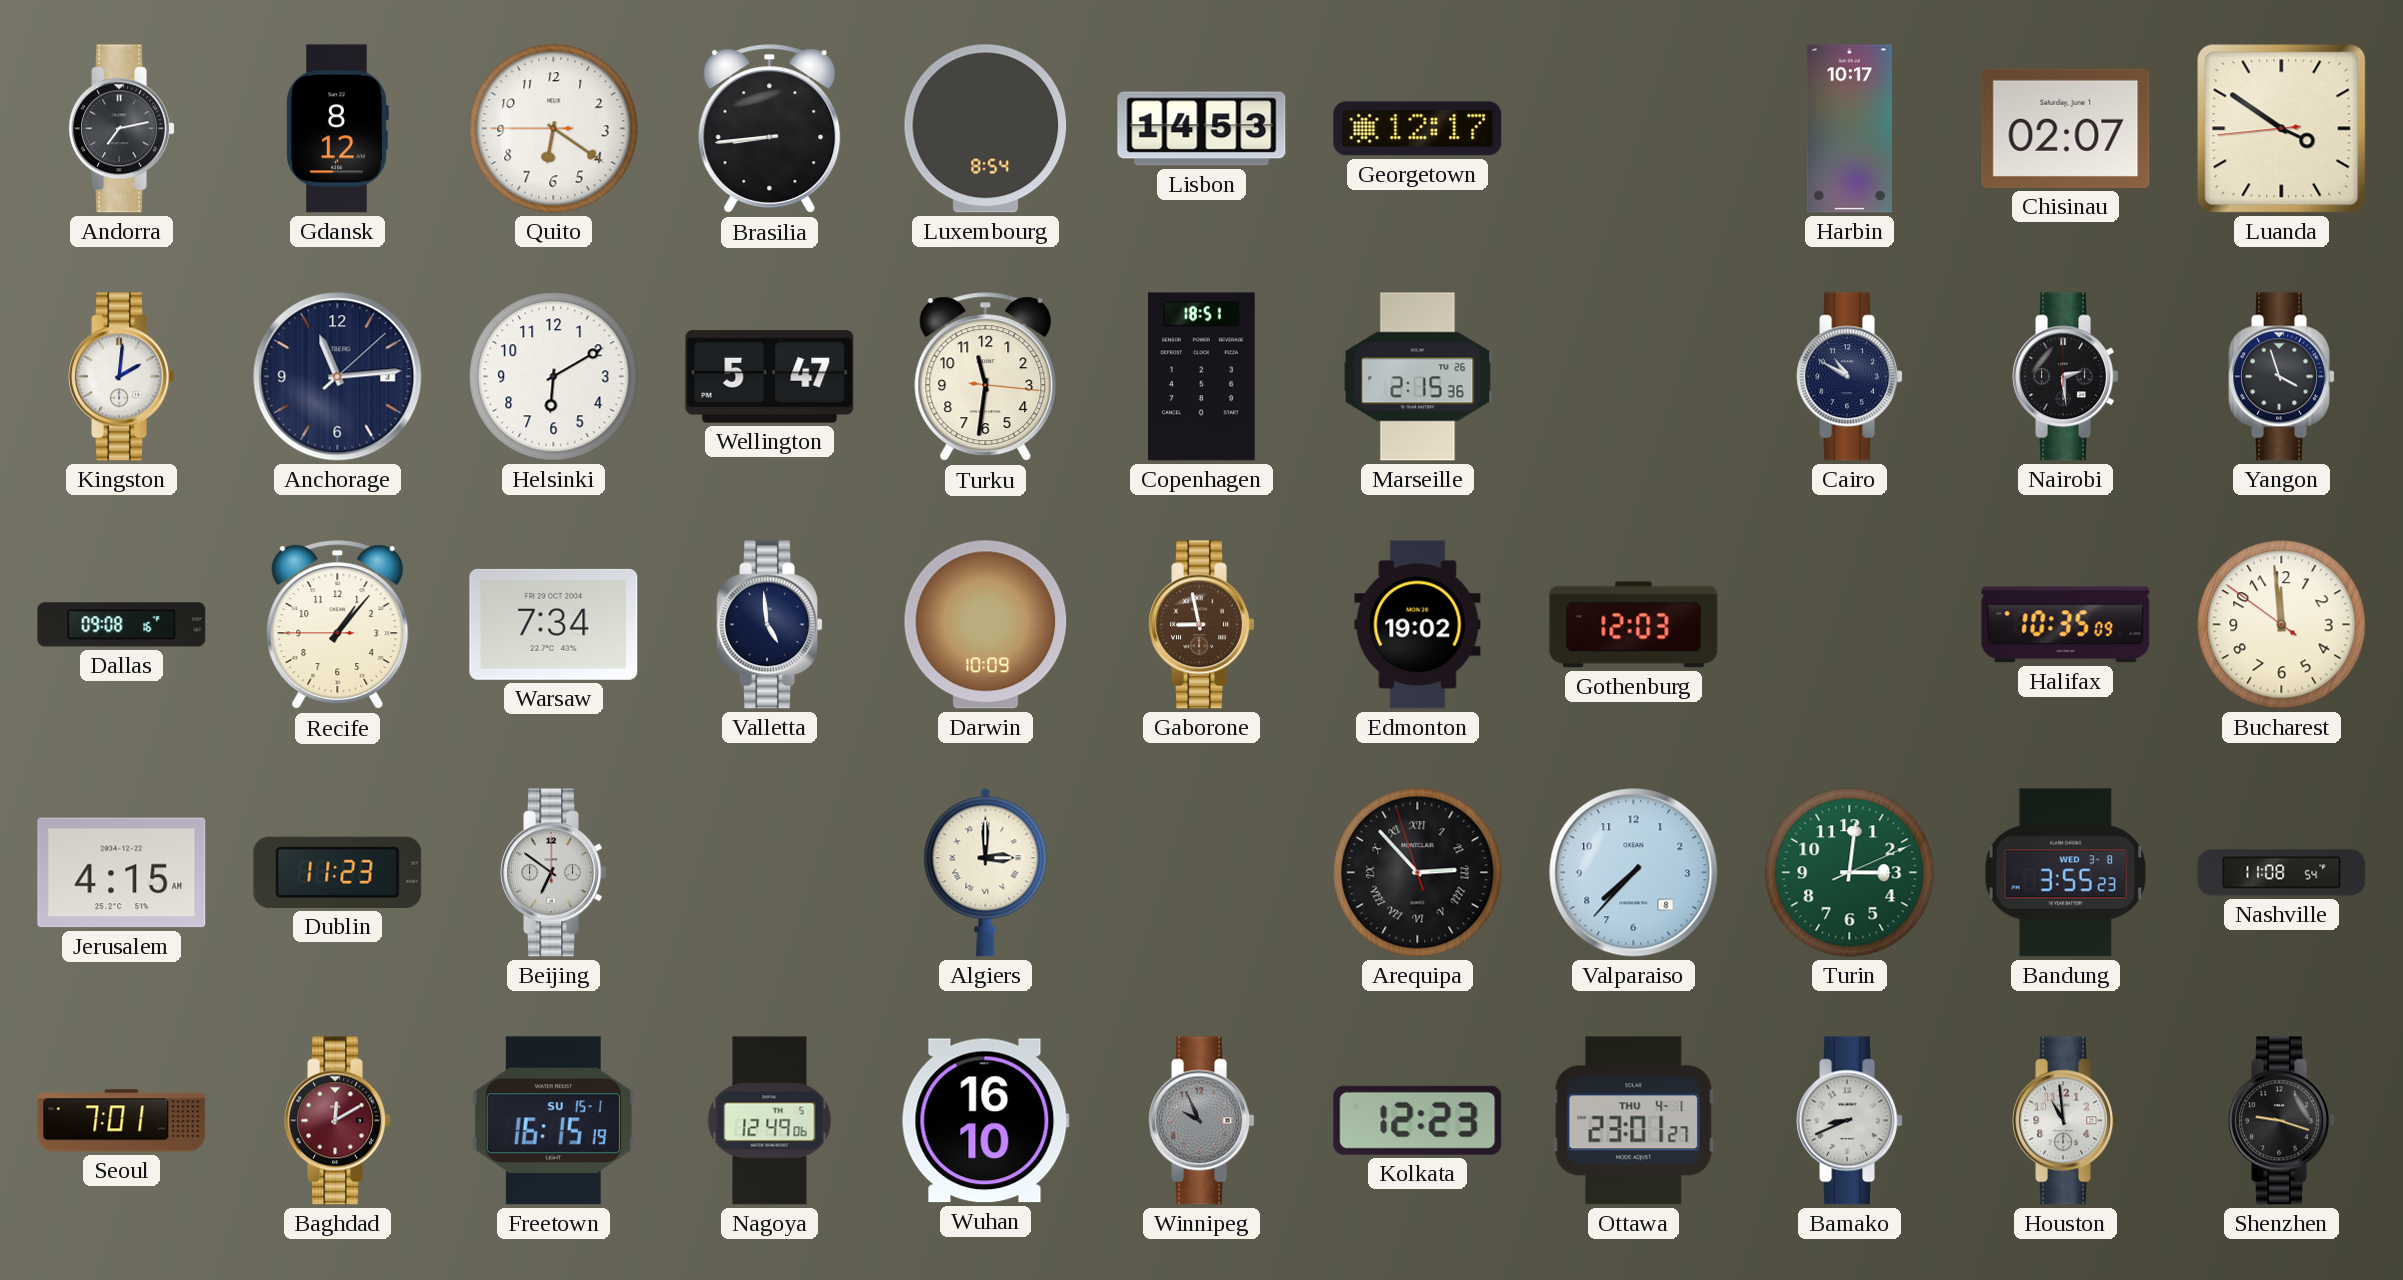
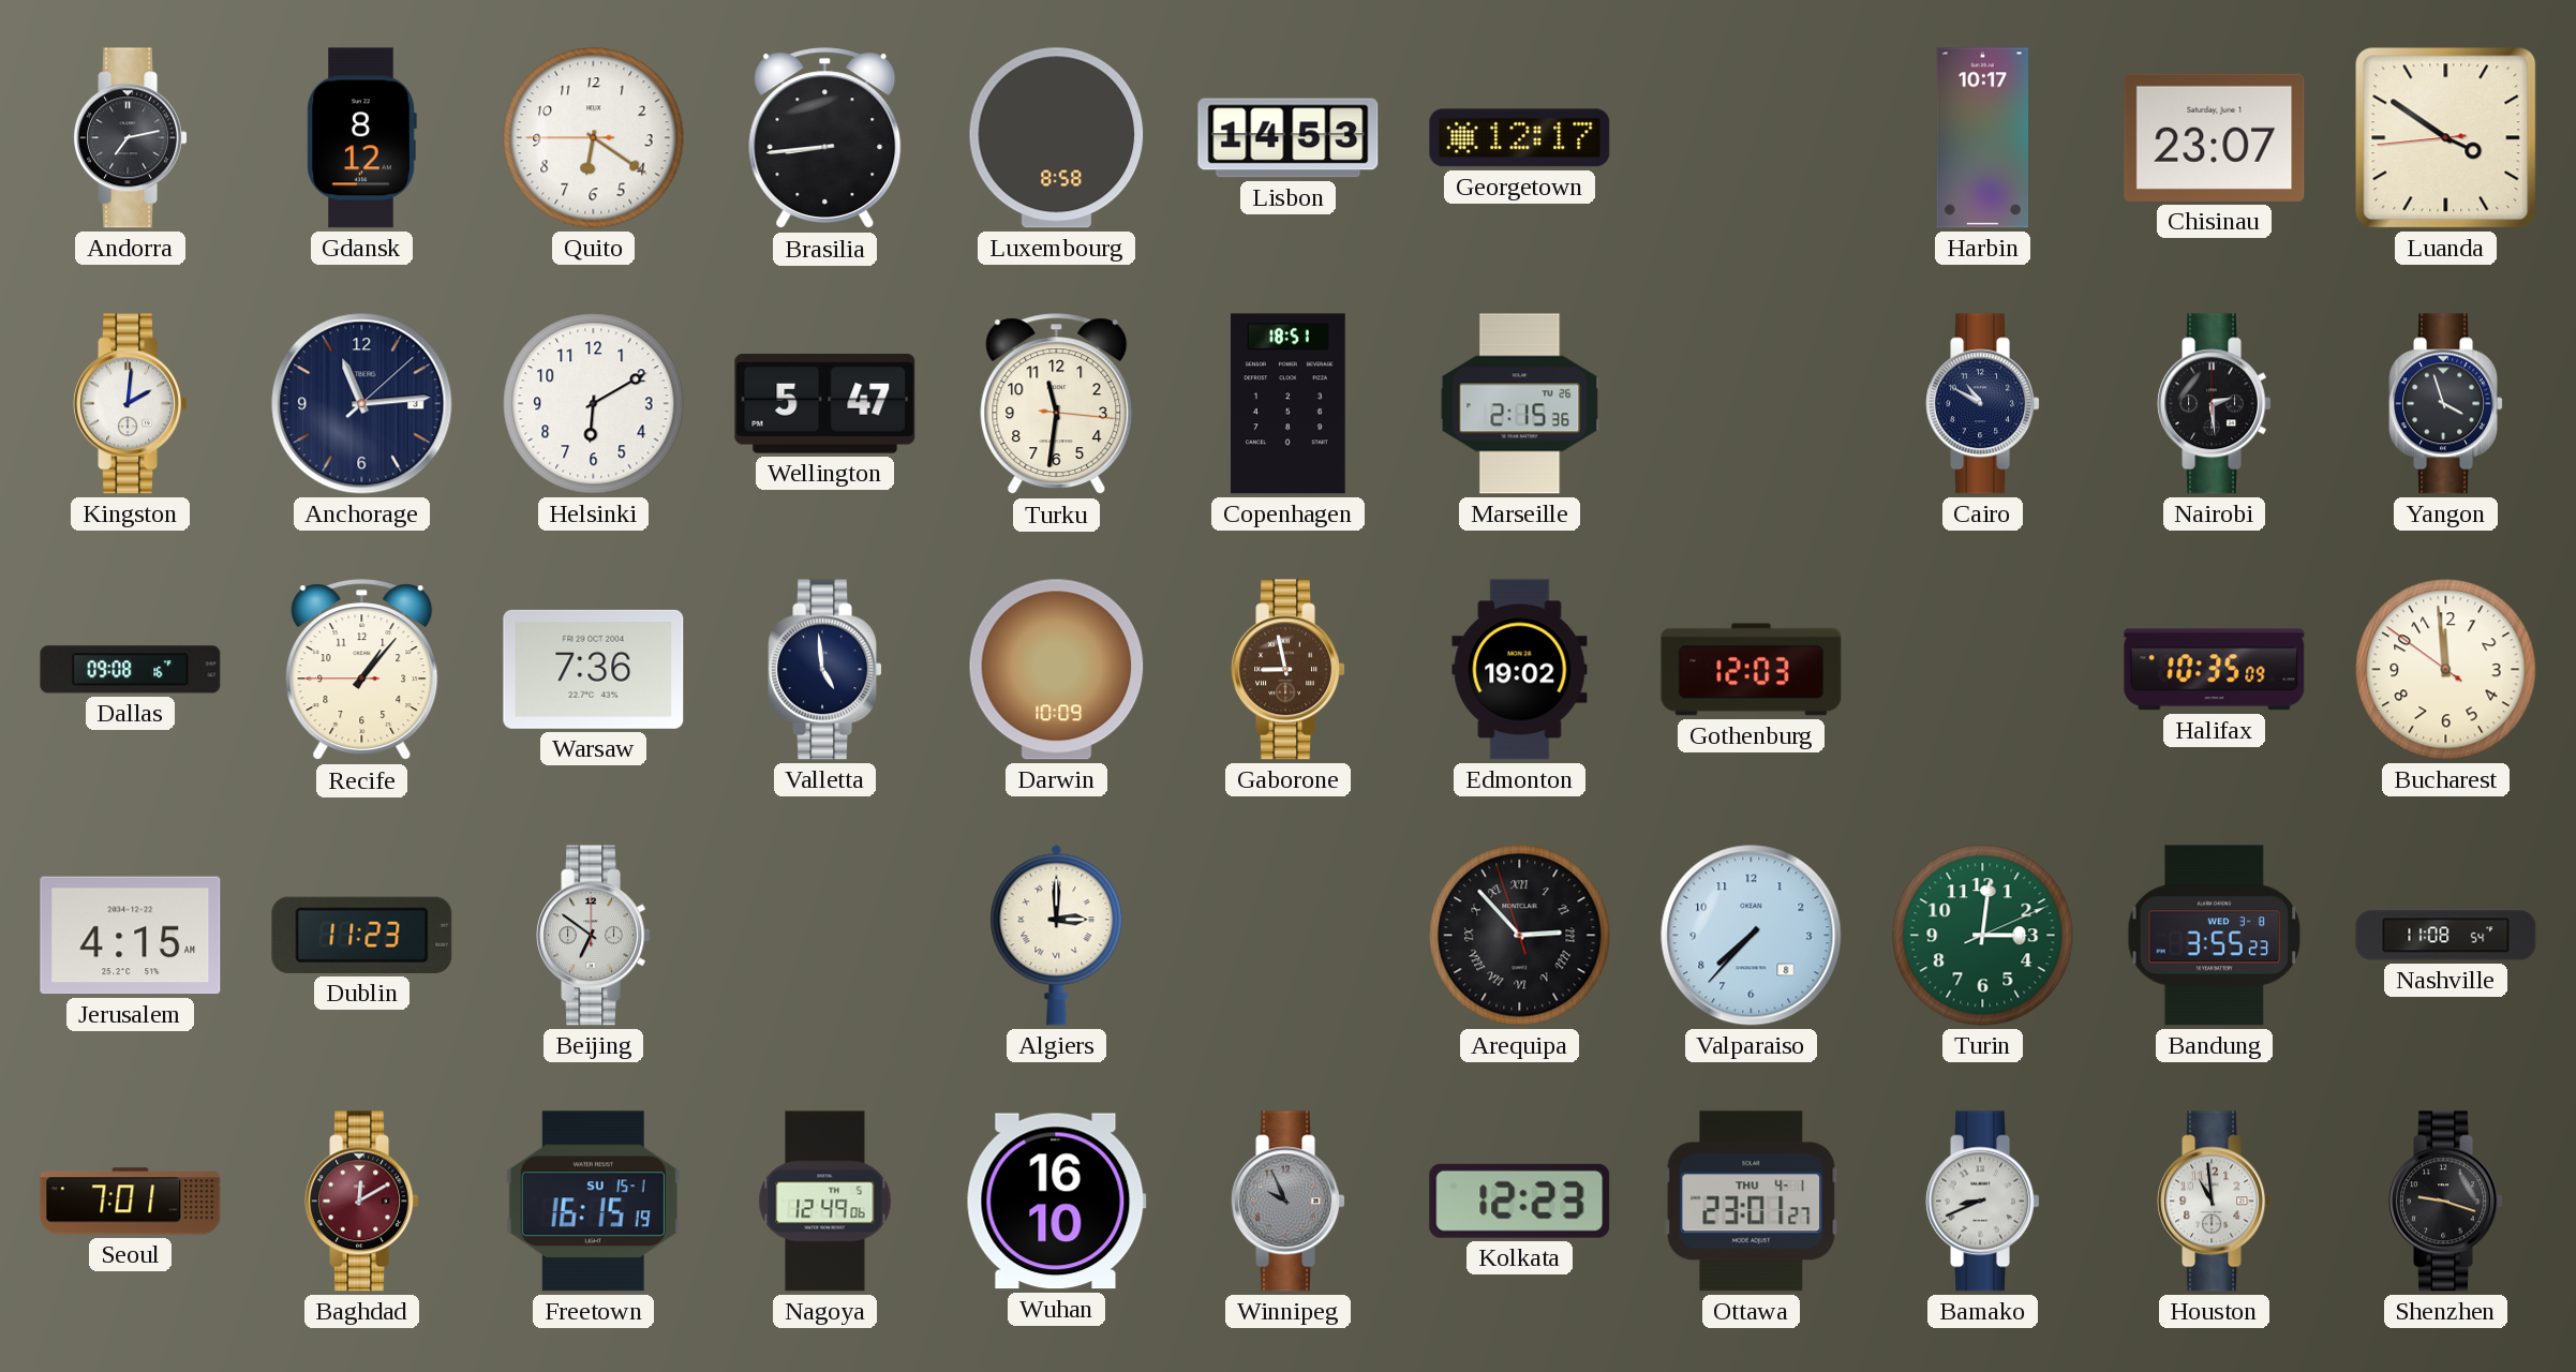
Luxembourg: 8:54 -> 8:58 (1057, 138)
Chisinau: 02:07 -> 23:07 (2215, 137)
Warsaw: 7:34 -> 7:36 (594, 669)
